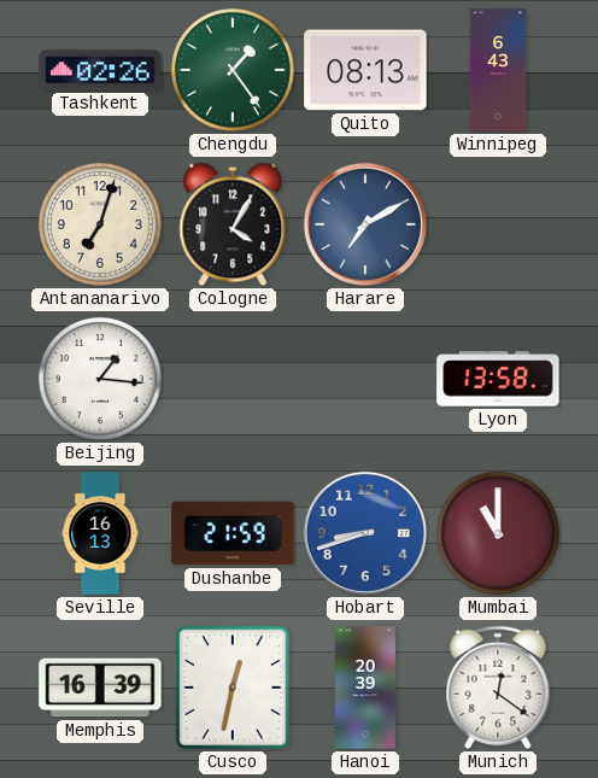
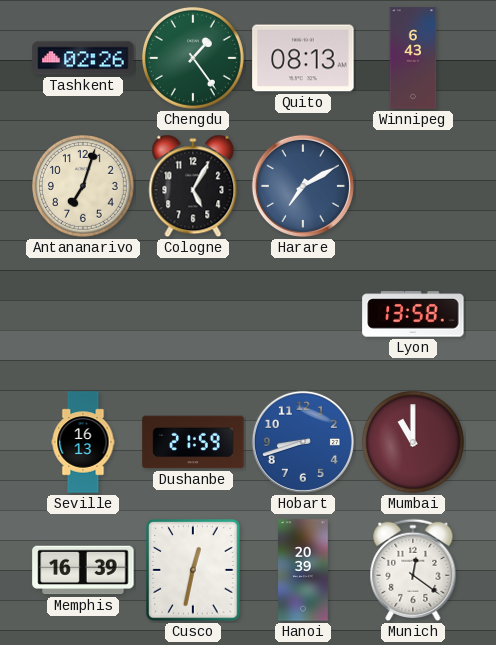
Cologne: 4:05 -> 5:05 (193, 186)
Beijing: 1:16 -> none (100, 379)
